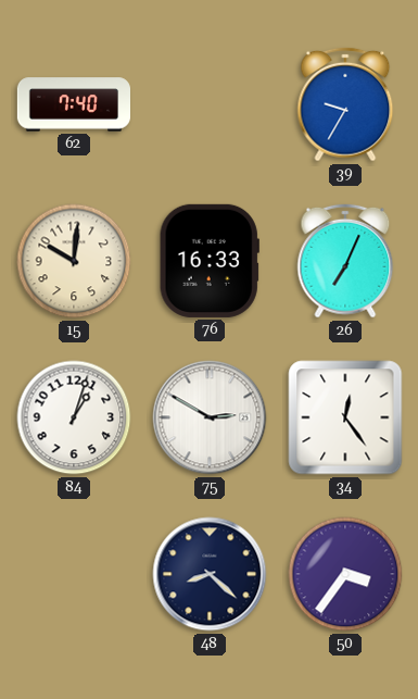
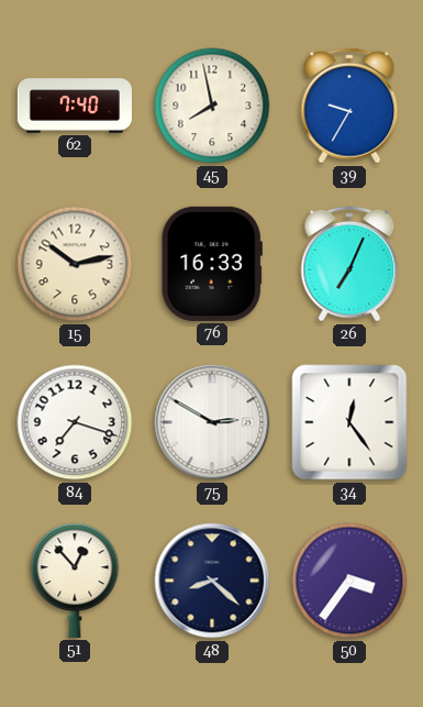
45: none -> 7:58 (212, 106)
15: 10:01 -> 10:13 (75, 264)
84: 1:03 -> 7:18 (75, 422)
51: none -> 12:53 (75, 581)
